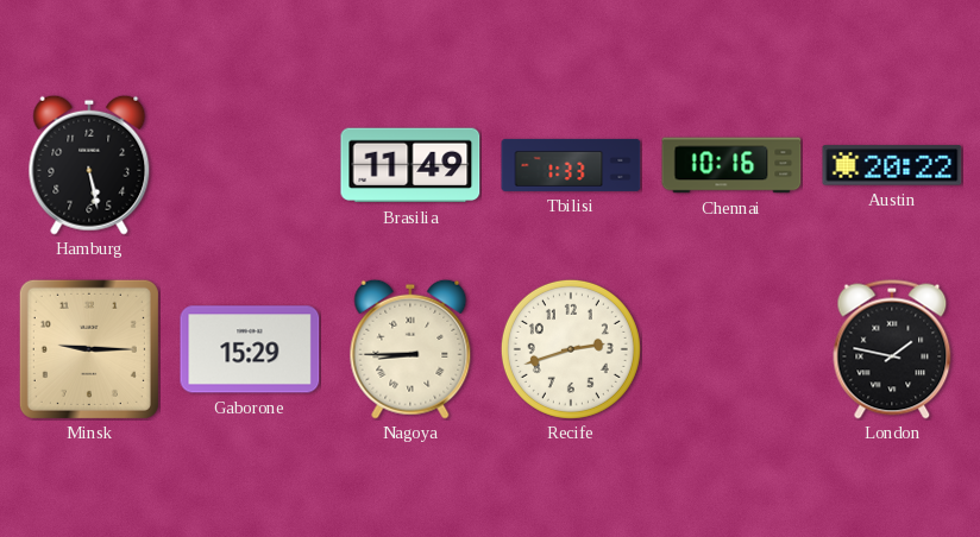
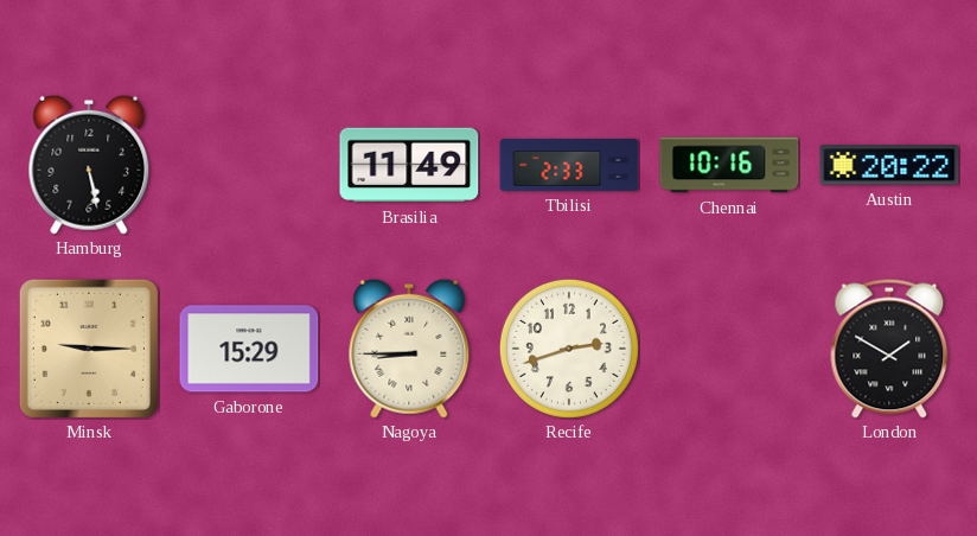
Tbilisi: 1:33 -> 2:33 (569, 165)
London: 1:47 -> 1:50 (889, 349)
